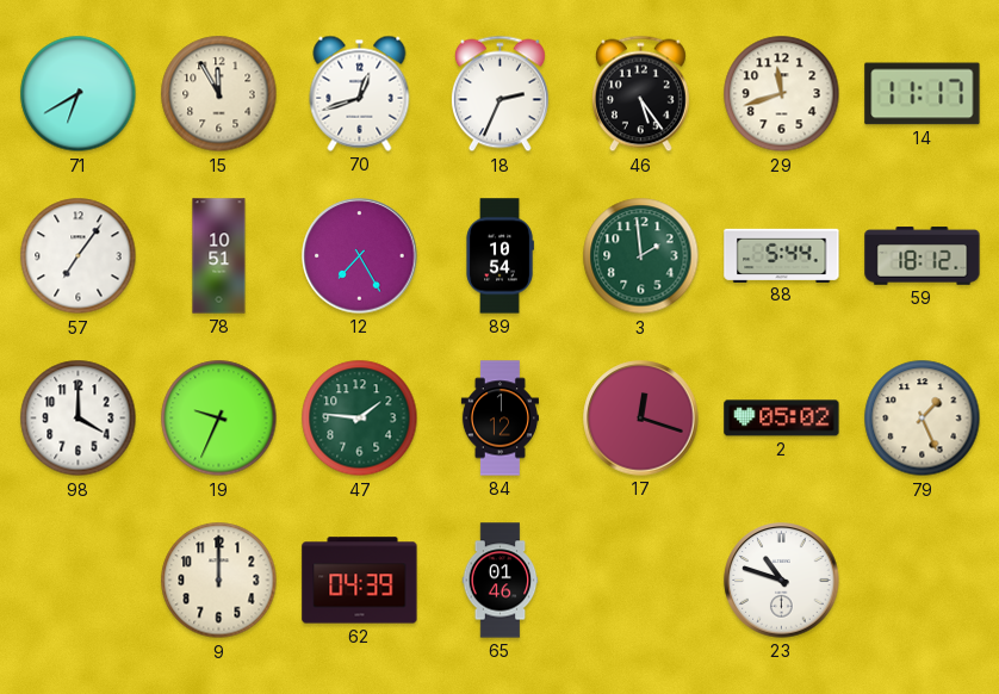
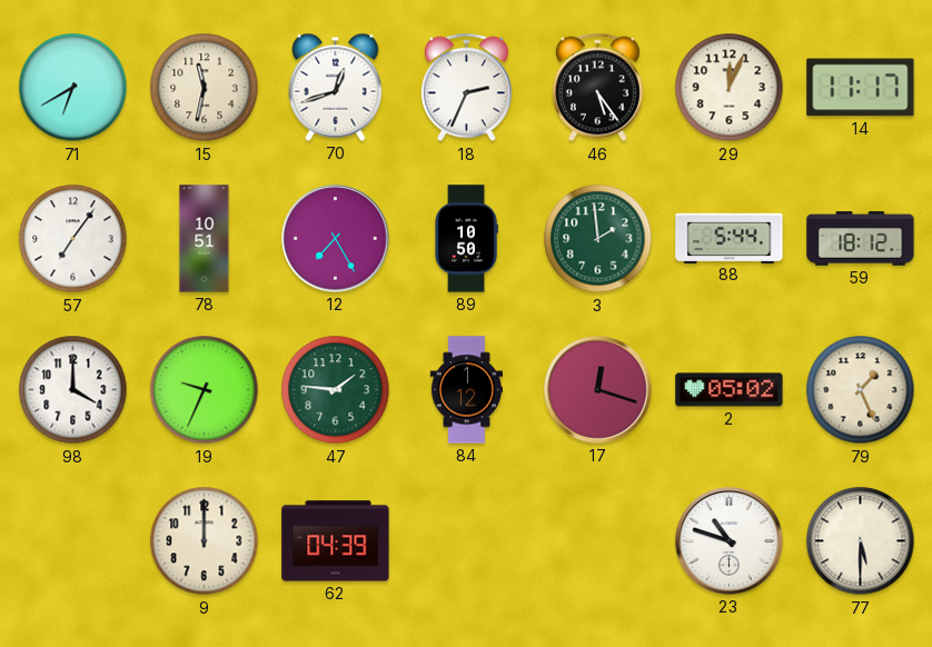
15: 11:55 -> 11:32 (205, 88)
29: 11:42 -> 12:04 (730, 88)
89: 10:54 -> 10:50 (466, 239)
65: 01:46 -> none (501, 581)
77: none -> 5:30 (861, 541)
